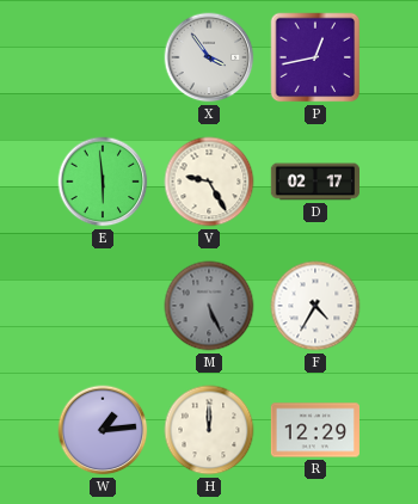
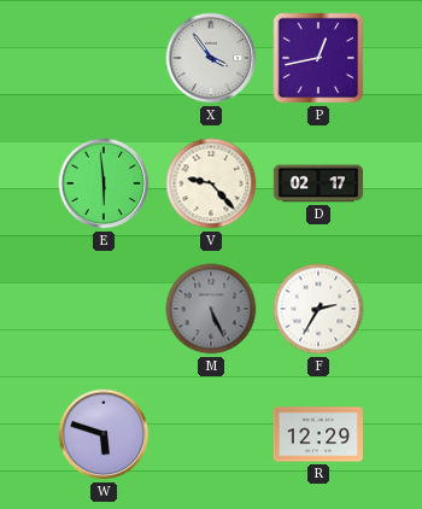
V: 9:25 -> 9:23 (211, 183)
F: 4:35 -> 2:35 (318, 309)
W: 1:14 -> 5:48 (104, 434)
H: 12:00 -> none (209, 430)
